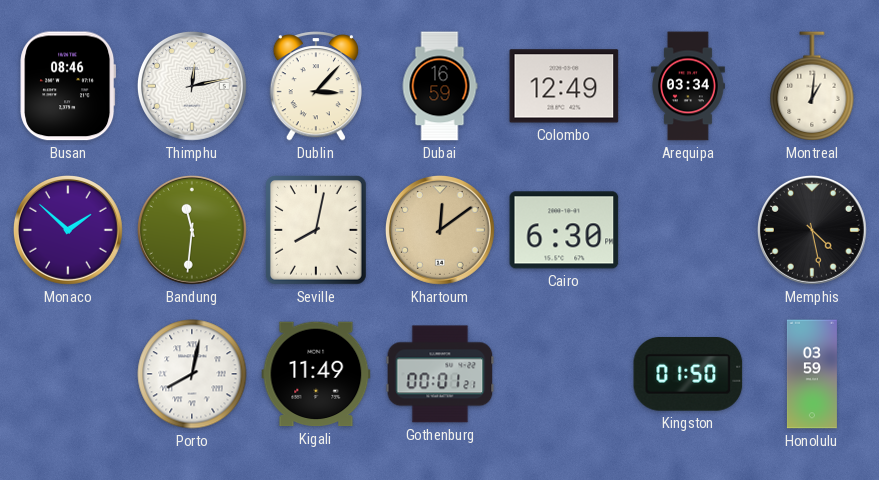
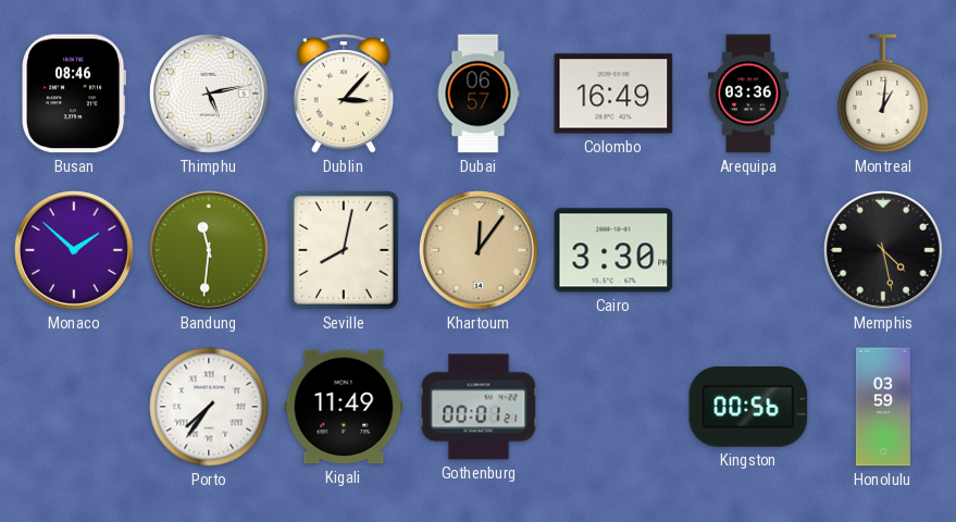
Thimphu: 12:13 -> 5:13 (209, 94)
Dubai: 16:59 -> 06:57 (479, 94)
Colombo: 12:49 -> 16:49 (613, 94)
Arequipa: 03:34 -> 03:36 (748, 94)
Khartoum: 12:09 -> 12:06 (479, 250)
Cairo: 6:30 -> 3:30 (613, 250)
Porto: 8:02 -> 7:36 (209, 407)
Kingston: 01:50 -> 00:56 (748, 408)
